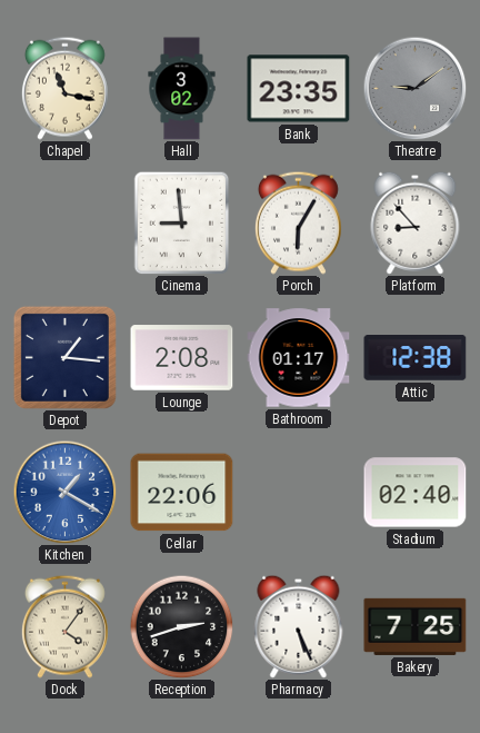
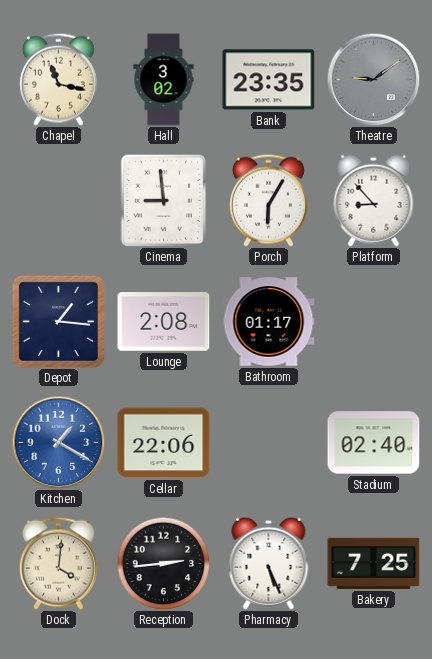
Attic: 12:38 -> none (416, 358)
Dock: 4:06 -> 4:01 (58, 563)
Reception: 2:42 -> 2:44 (163, 563)
